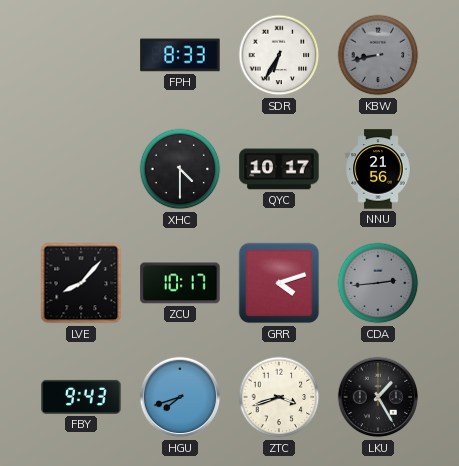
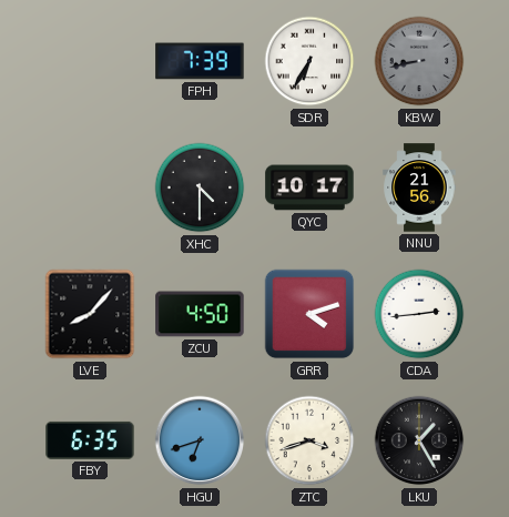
FPH: 8:33 -> 7:39 (200, 61)
ZCU: 10:17 -> 4:50 (200, 314)
CDA dial: grey -> white (419, 314)
FBY: 9:43 -> 6:35 (90, 440)
HGU: 7:42 -> 6:42 (200, 440)
